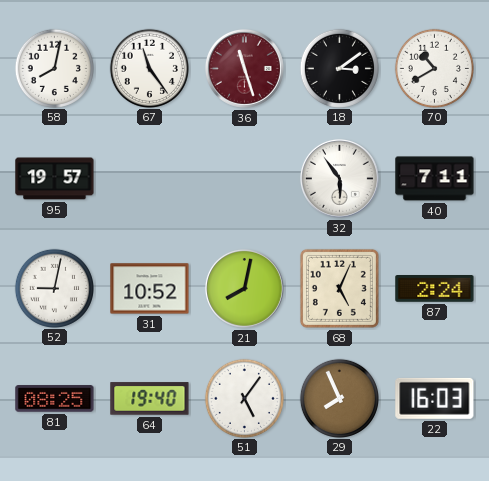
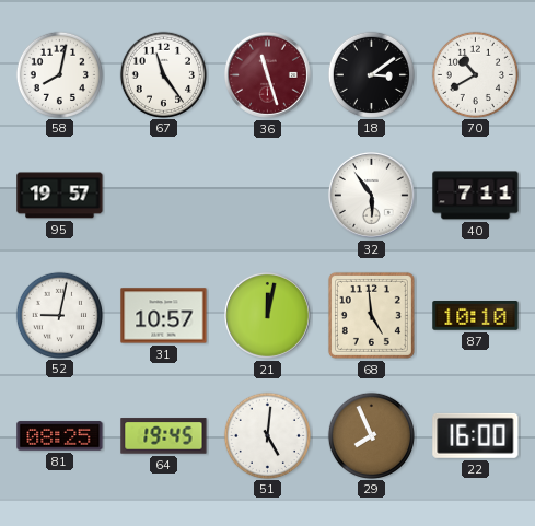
31: 10:52 -> 10:57 (164, 316)
21: 8:02 -> 12:02 (267, 315)
68: 5:04 -> 4:59 (371, 315)
87: 2:24 -> 10:10 (476, 316)
64: 19:40 -> 19:45 (164, 436)
51: 5:06 -> 5:01 (267, 435)
22: 16:03 -> 16:00 (476, 435)
